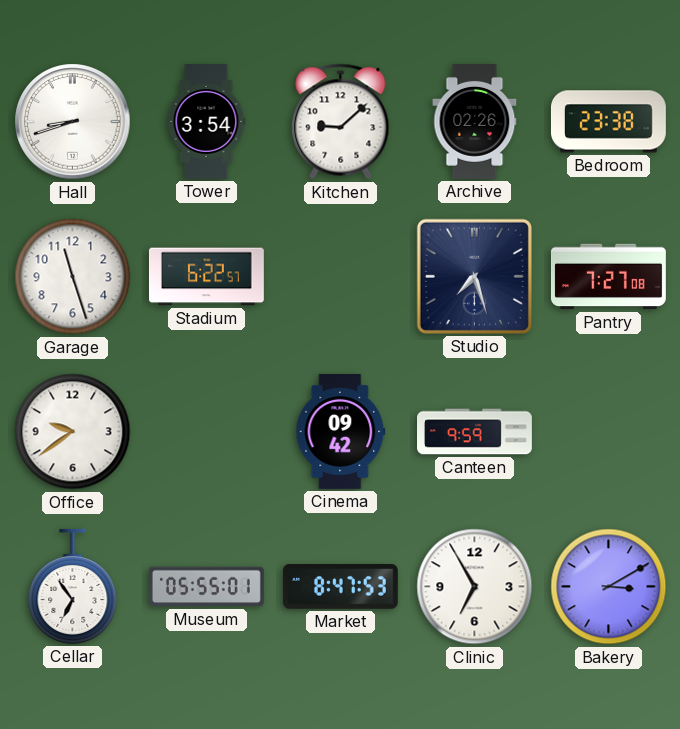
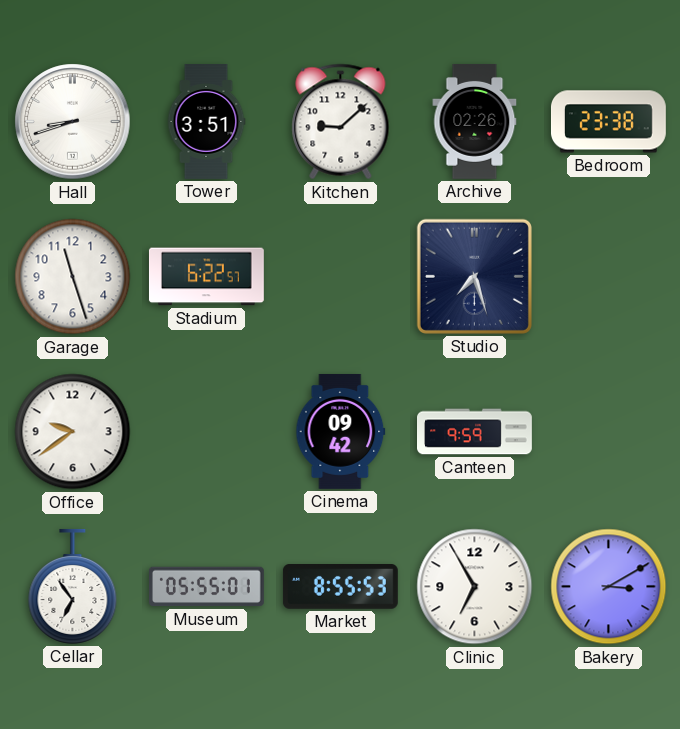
Tower: 3:54 -> 3:51 (206, 122)
Pantry: 7:27 -> none (608, 277)
Market: 8:47 -> 8:55 (340, 587)
